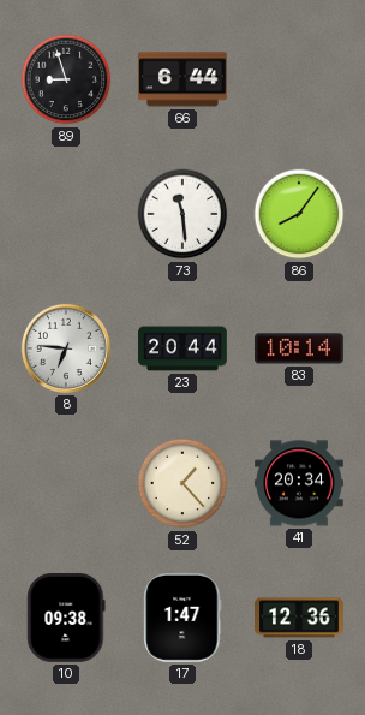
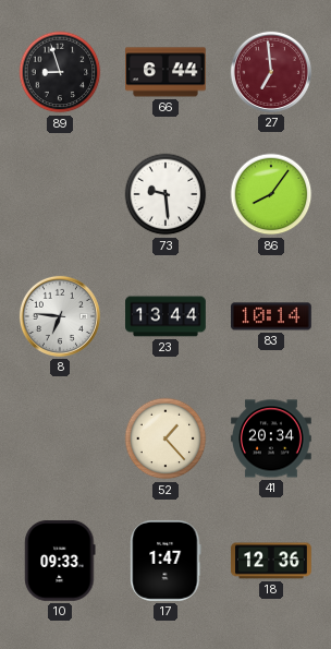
27: none -> 6:59 (271, 72)
73: 11:29 -> 9:29 (165, 194)
23: 20:44 -> 13:44 (165, 316)
10: 09:38 -> 09:33 (60, 562)
